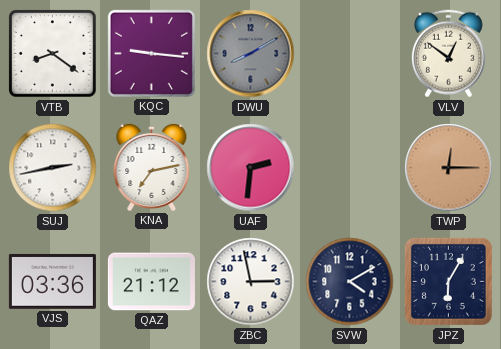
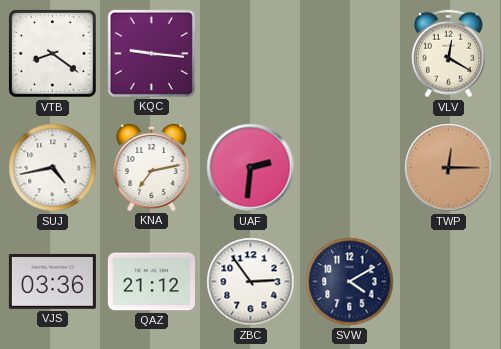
DWU: 8:10 -> none (251, 54)
VLV: 12:51 -> 12:20 (448, 54)
SUJ: 2:43 -> 4:43 (53, 168)
ZBC: 2:58 -> 2:54 (251, 282)
JPZ: 6:05 -> none (448, 281)
